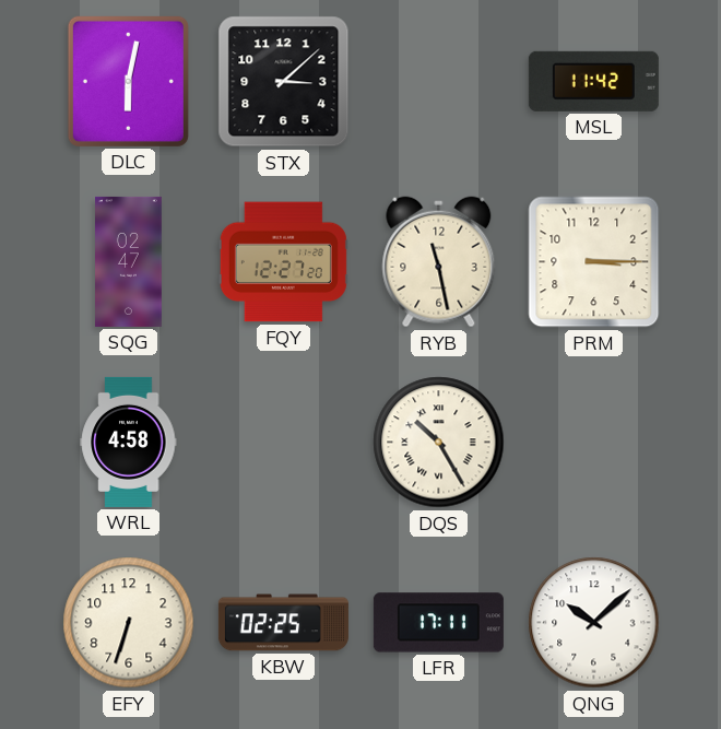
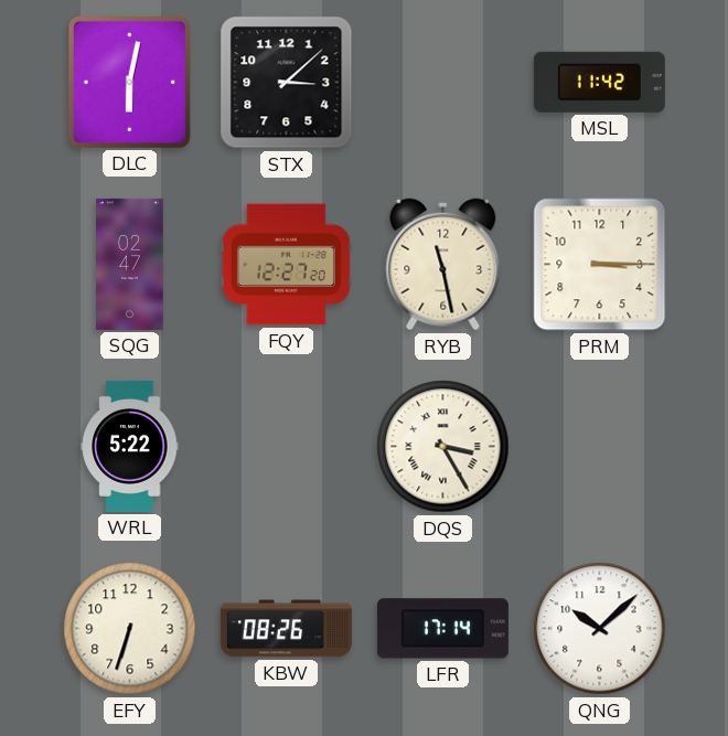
WRL: 4:58 -> 5:22 (130, 446)
DQS: 10:25 -> 3:25 (443, 447)
KBW: 02:25 -> 08:26 (286, 629)
LFR: 17:11 -> 17:14 (442, 629)
